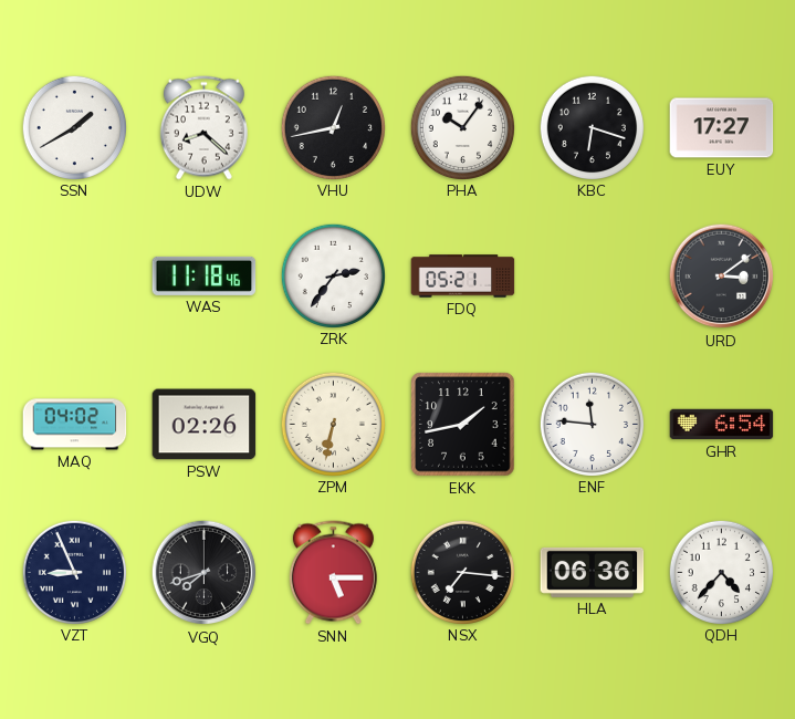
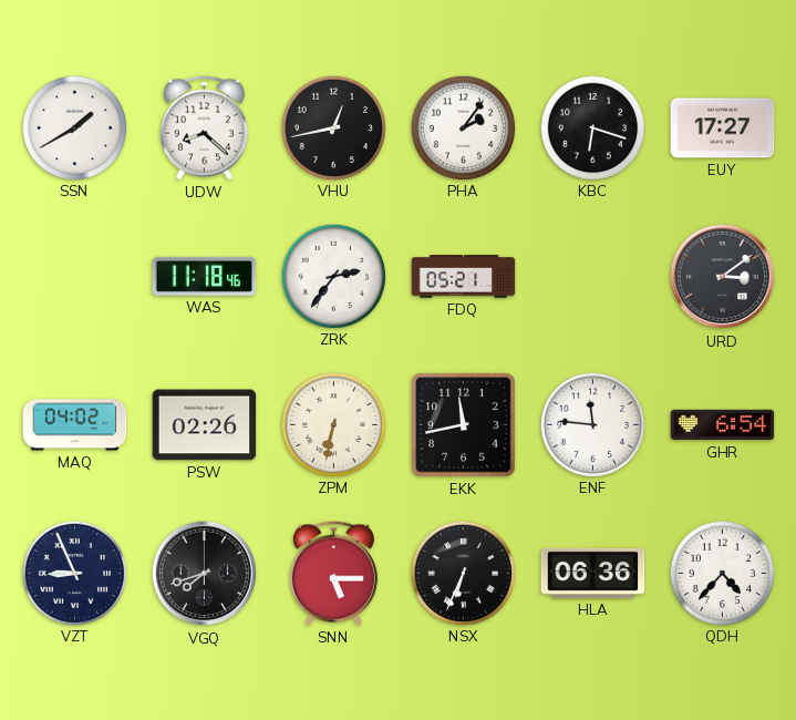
PHA: 10:06 -> 2:06 (463, 127)
EKK: 1:43 -> 11:43 (464, 425)
NSX: 7:16 -> 6:34 (463, 573)
